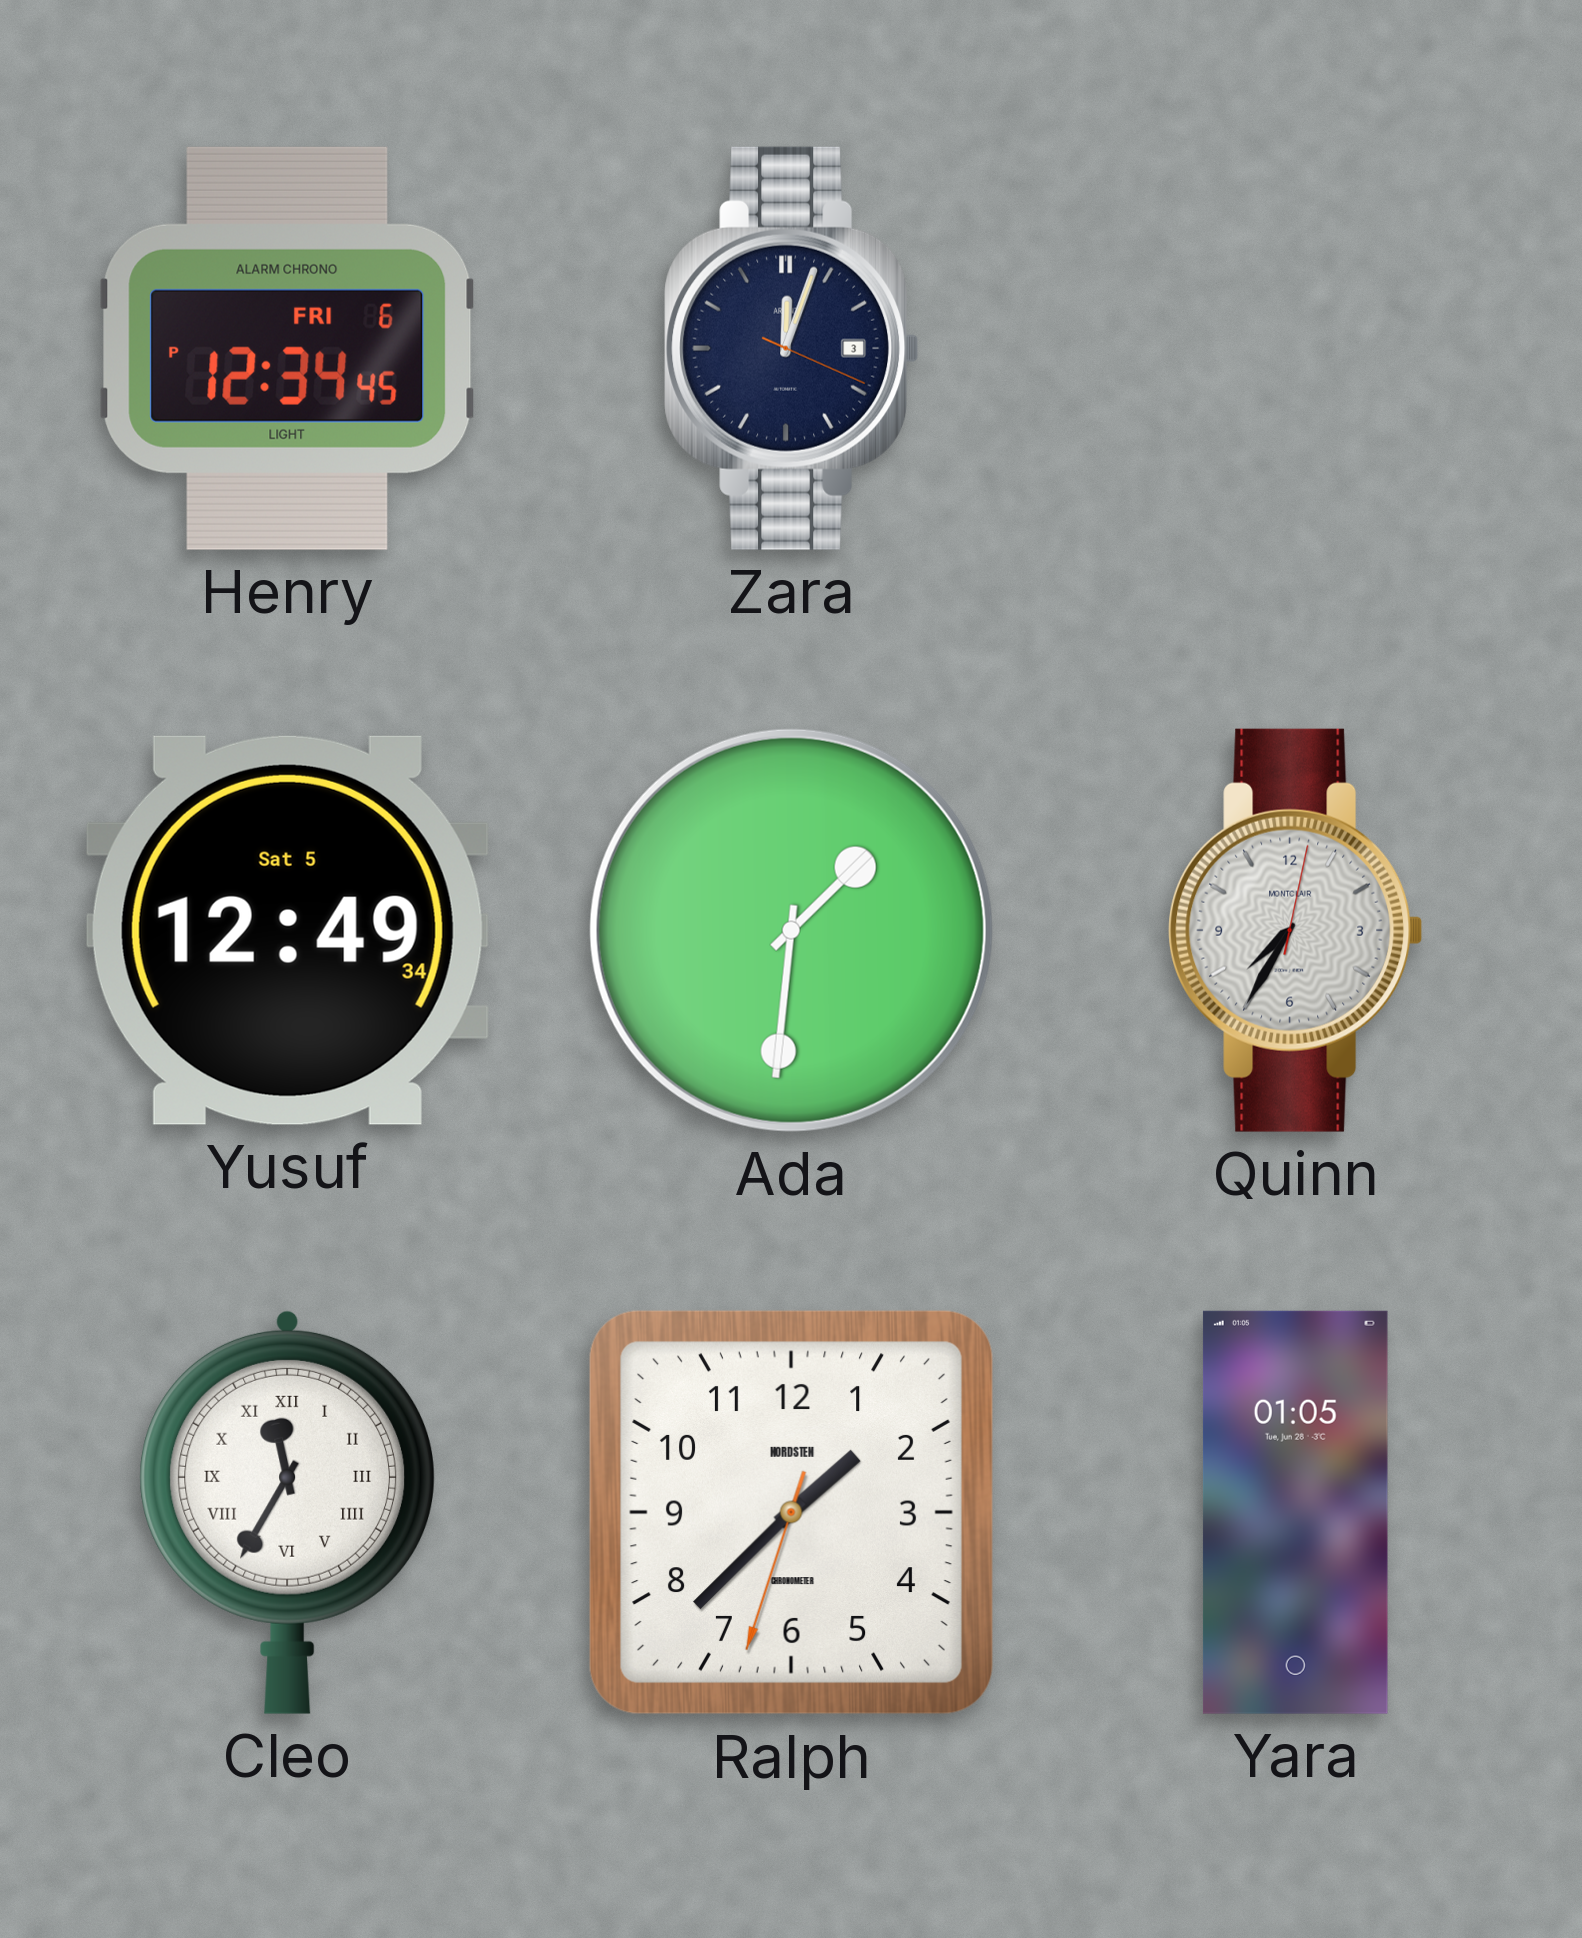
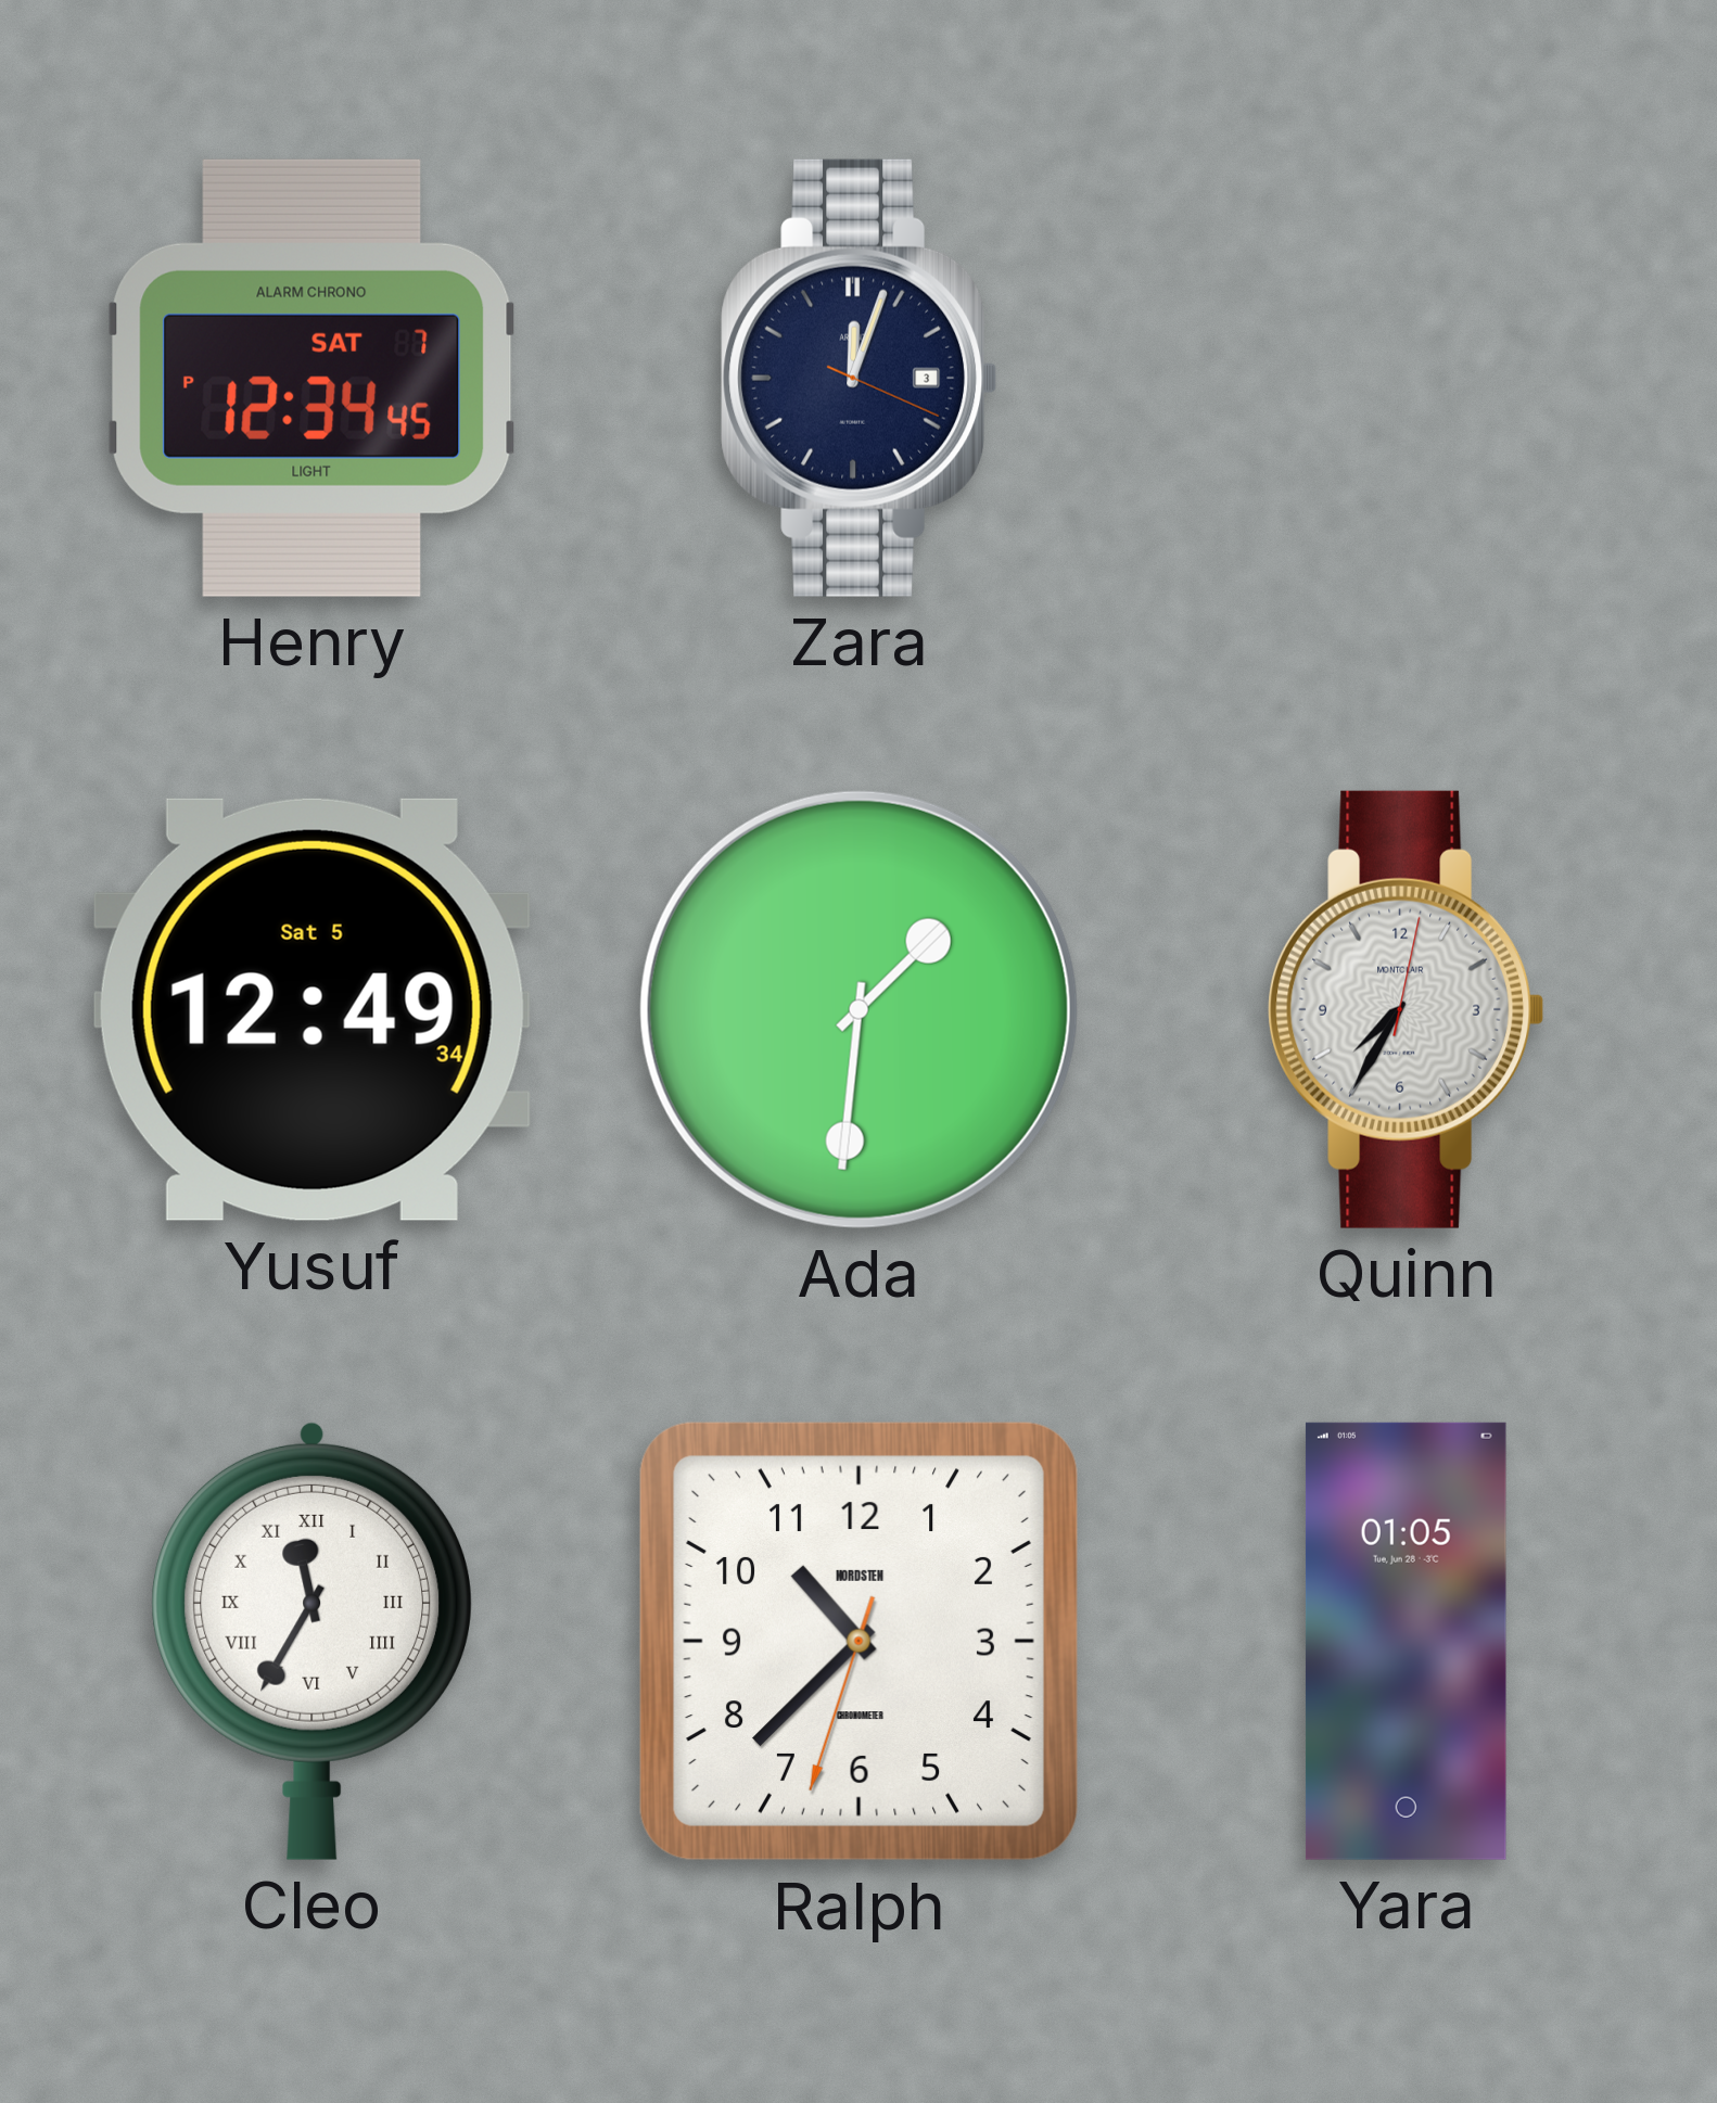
Henry date: FRI 6 -> SAT 7 (313, 378)
Ralph: 1:37 -> 10:37 (858, 1641)
